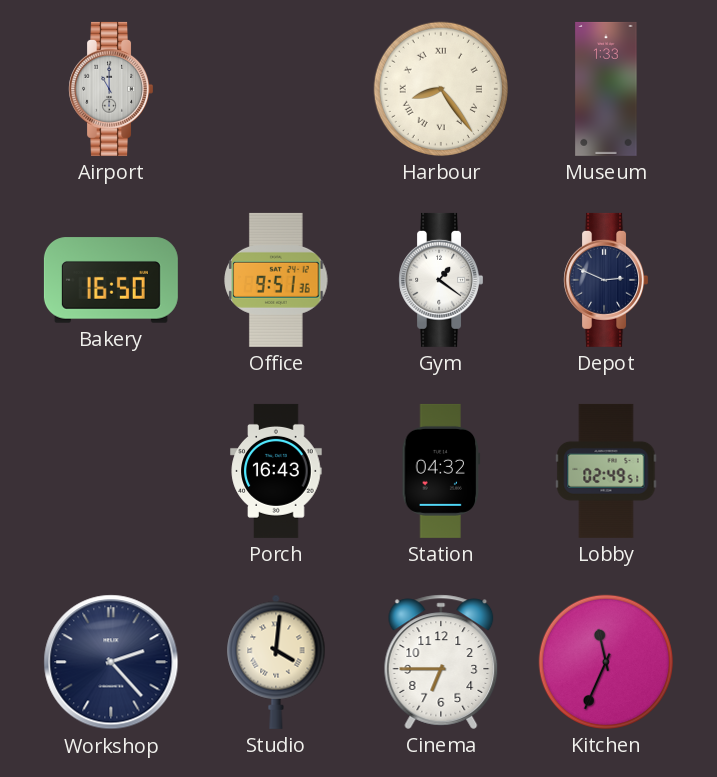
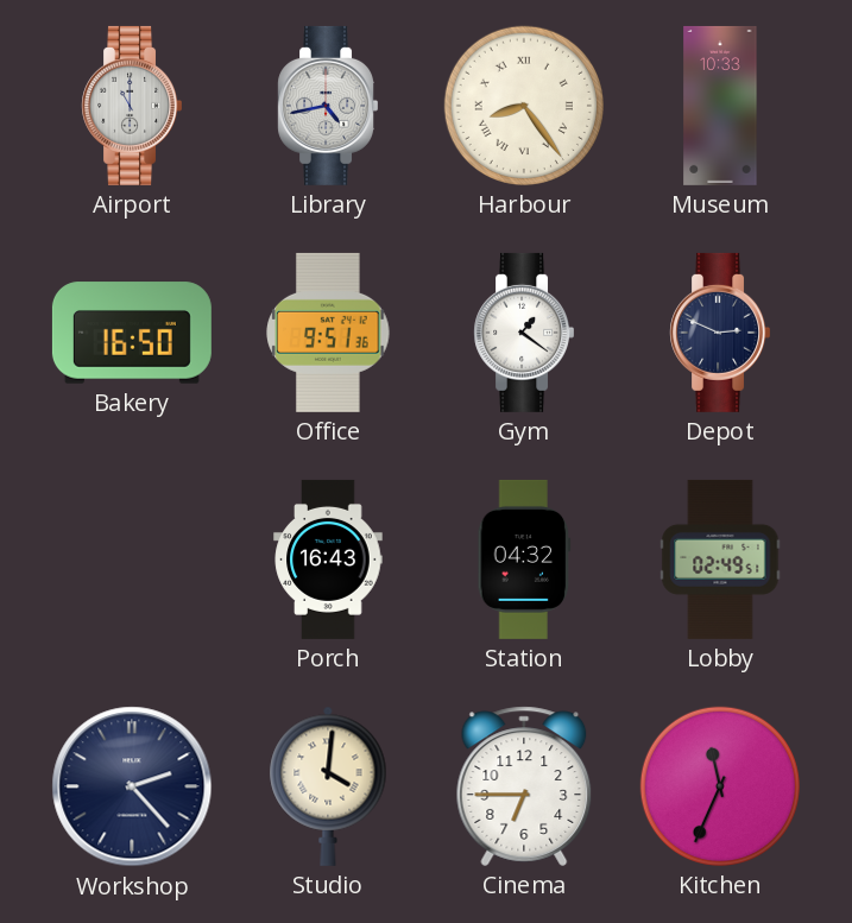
Library: none -> 4:43 (327, 106)
Museum: 1:33 -> 10:33 (720, 106)
